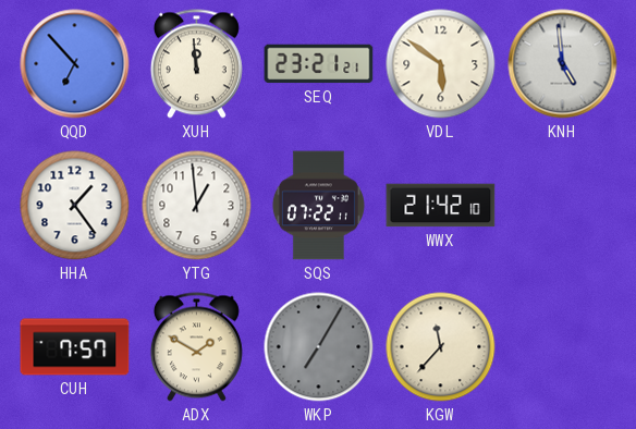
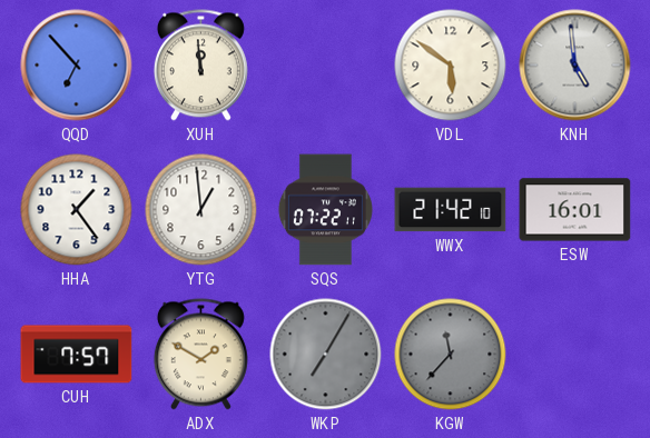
SEQ: 23:21 -> none (319, 64)
ESW: none -> 16:01 (575, 210)
KGW dial: cream -> grey (451, 355)
